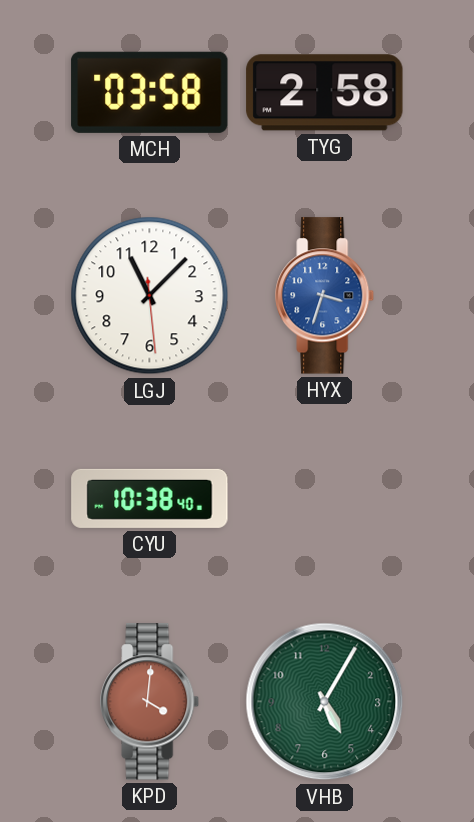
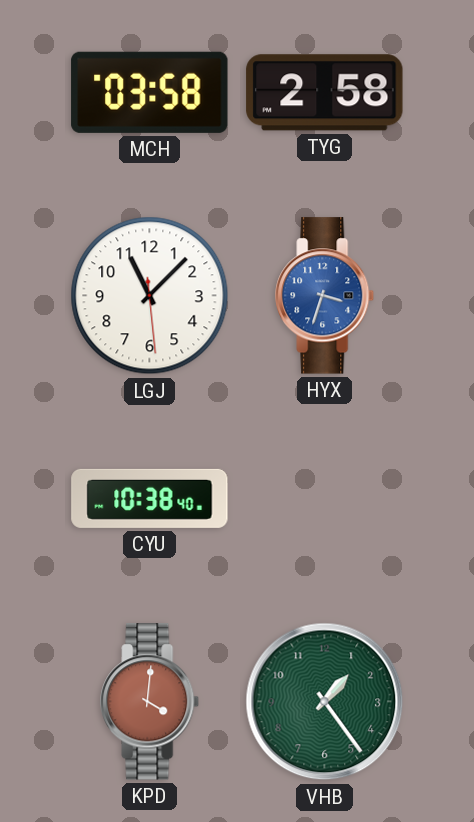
VHB: 5:05 -> 1:24 (325, 702)
